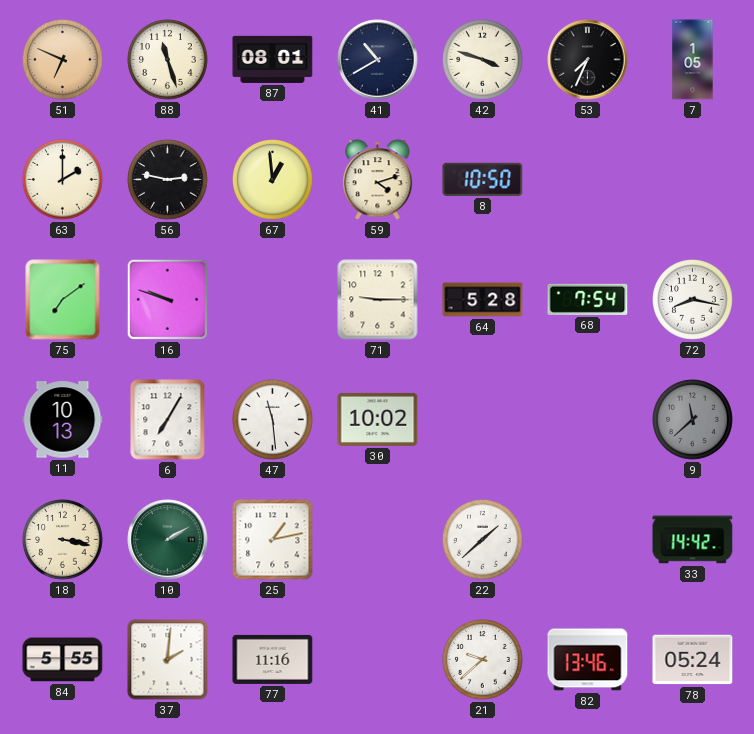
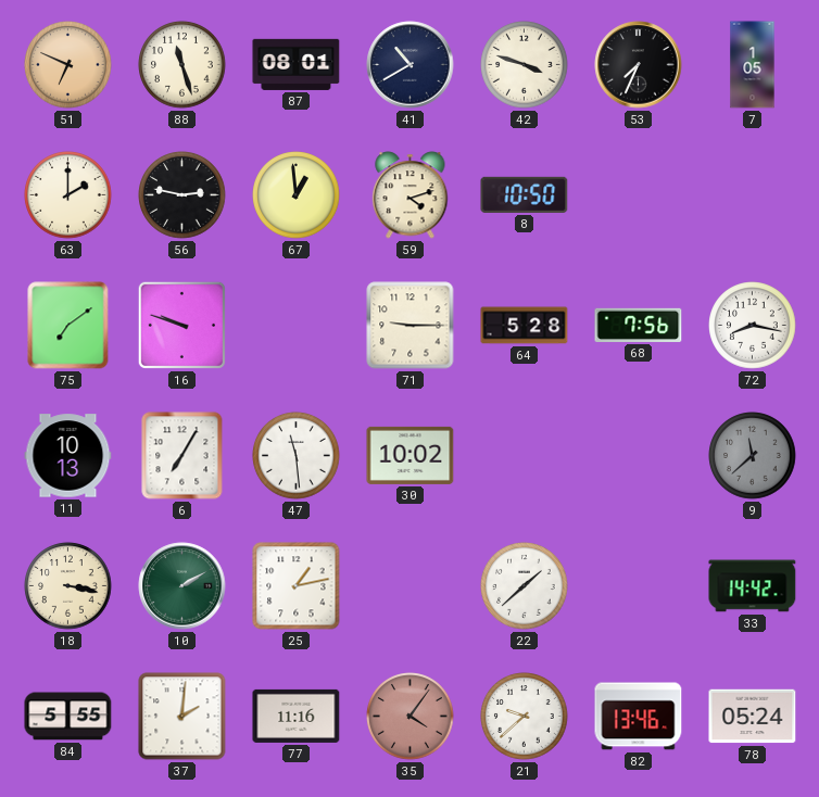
68: 7:54 -> 7:56 (639, 325)
35: none -> 4:06 (411, 717)
